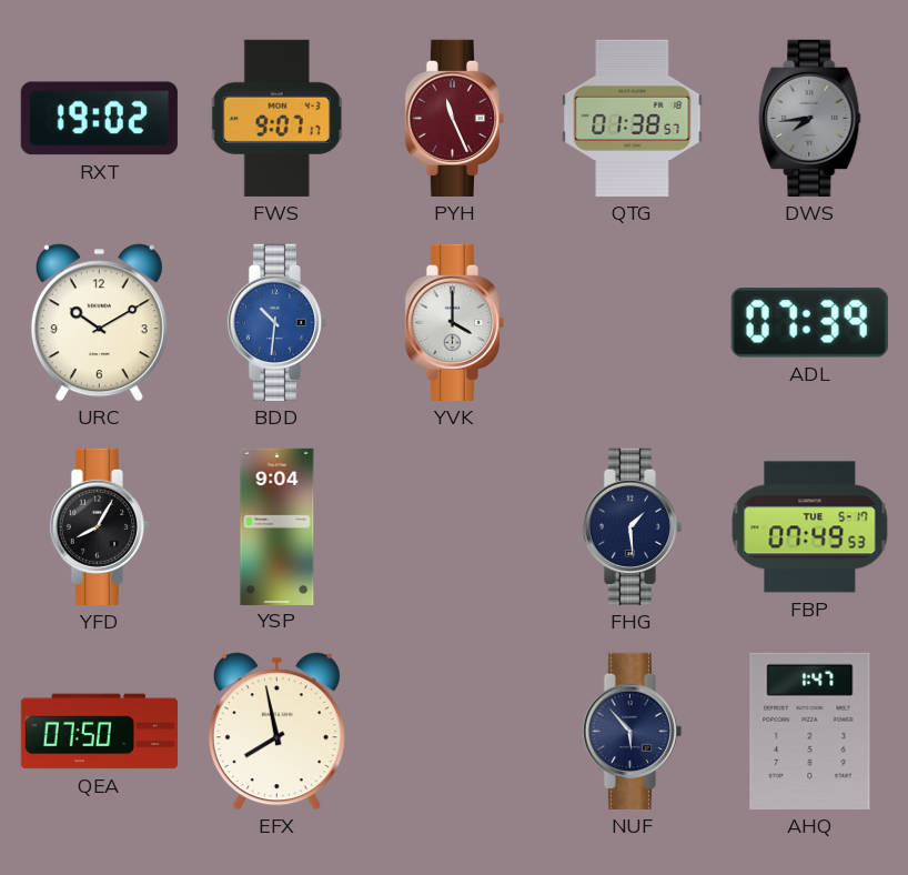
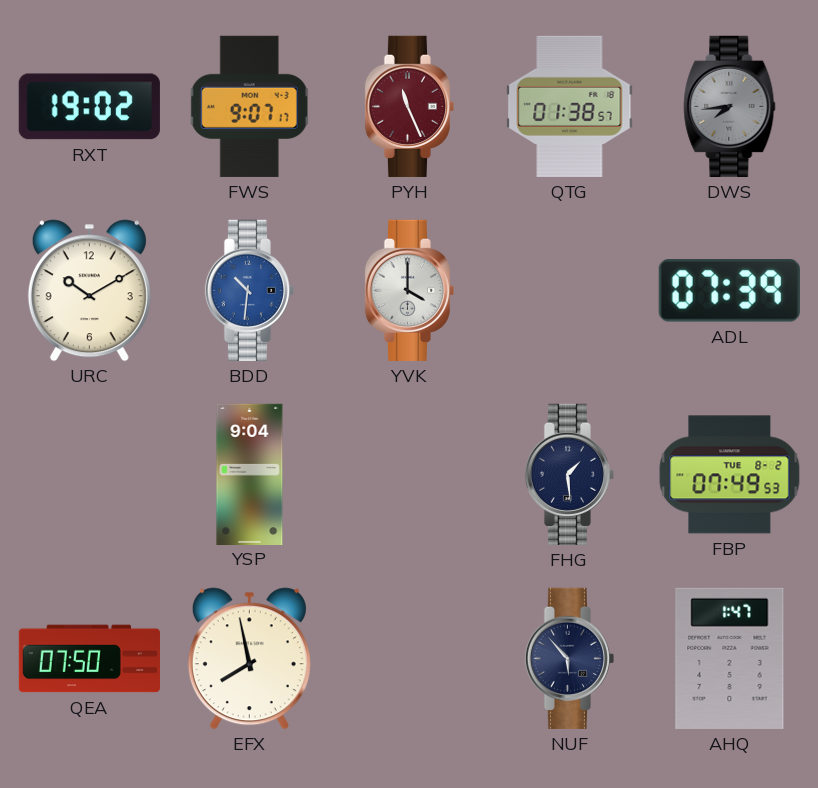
YFD: 8:05 -> none (99, 526)
FBP date: TUE 5-17 -> TUE 8-2 (730, 475)
